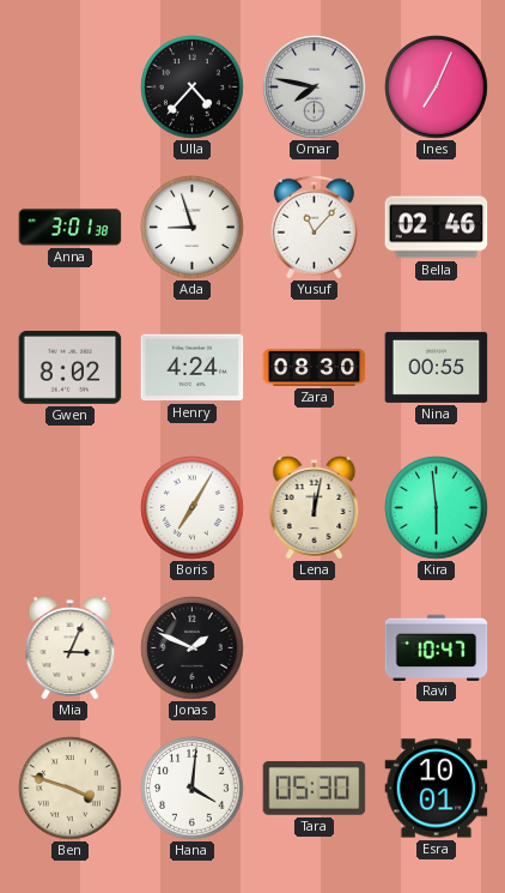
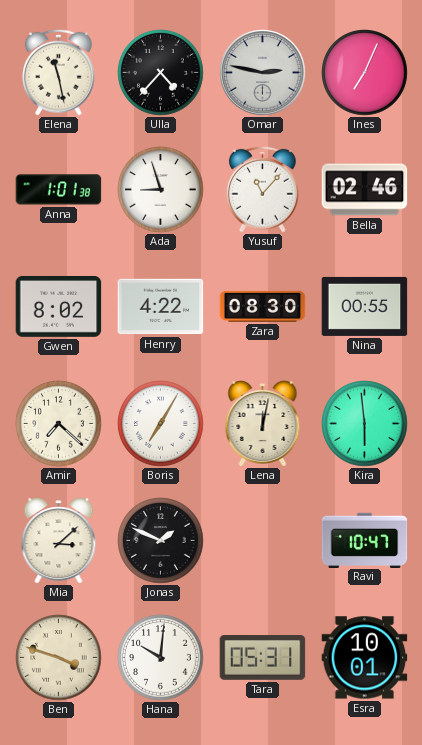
Elena: none -> 11:28 (58, 72)
Omar: 7:47 -> 2:47 (263, 73)
Anna: 3:01 -> 1:01 (59, 190)
Henry: 4:24 -> 4:22 (161, 307)
Amir: none -> 7:22 (59, 424)
Mia: 3:04 -> 3:08 (59, 541)
Hana: 4:01 -> 10:01 (161, 658)
Tara: 05:30 -> 05:31 (263, 658)
